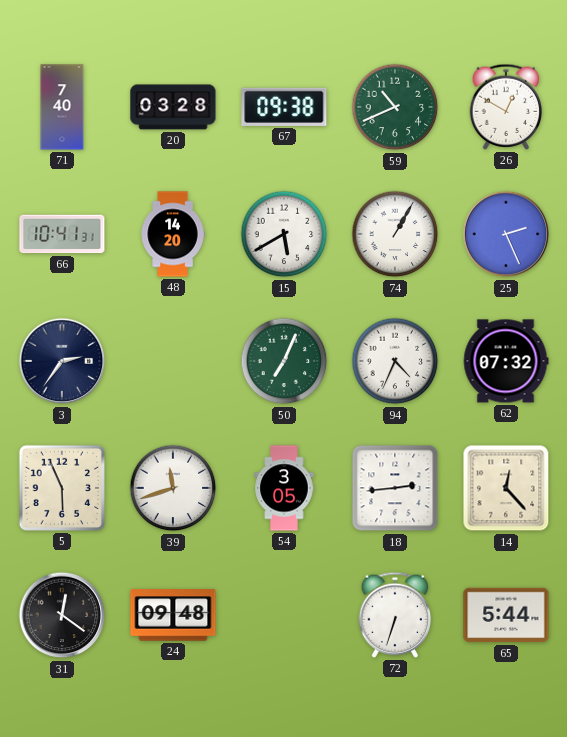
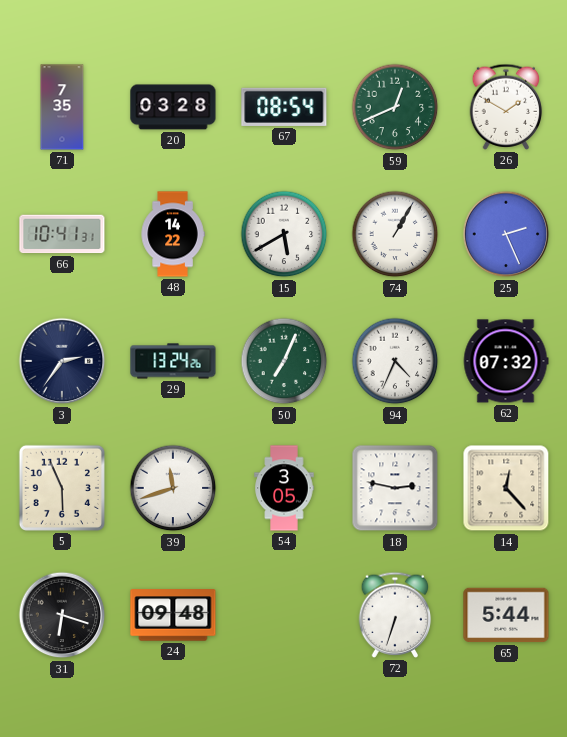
71: 7:40 -> 7:35 (62, 107)
67: 09:38 -> 08:54 (284, 107)
59: 10:41 -> 12:41 (395, 107)
26: 12:50 -> 1:50 (506, 107)
48: 14:20 -> 14:22 (173, 234)
29: none -> 13:24 (173, 361)
18: 2:44 -> 2:47 (395, 488)
31: 12:21 -> 6:18 (62, 615)
